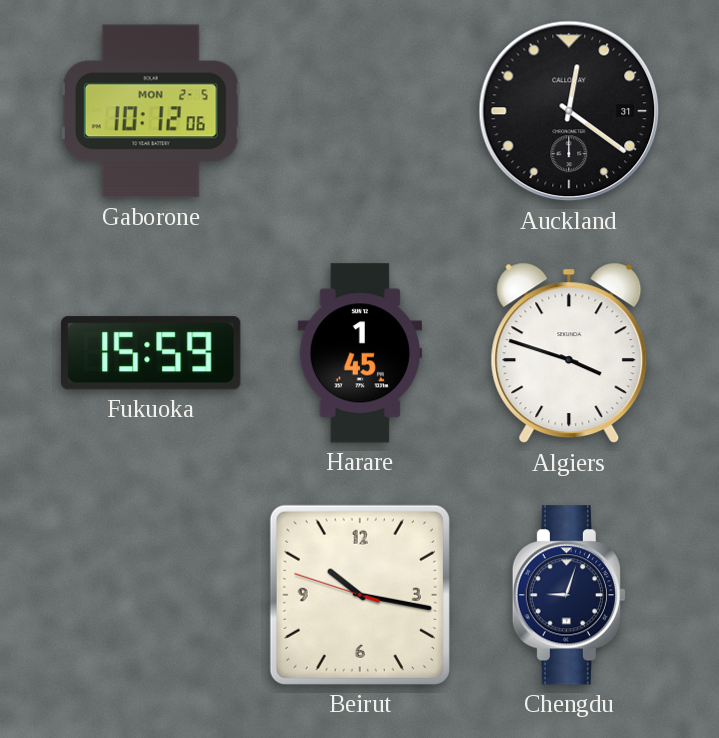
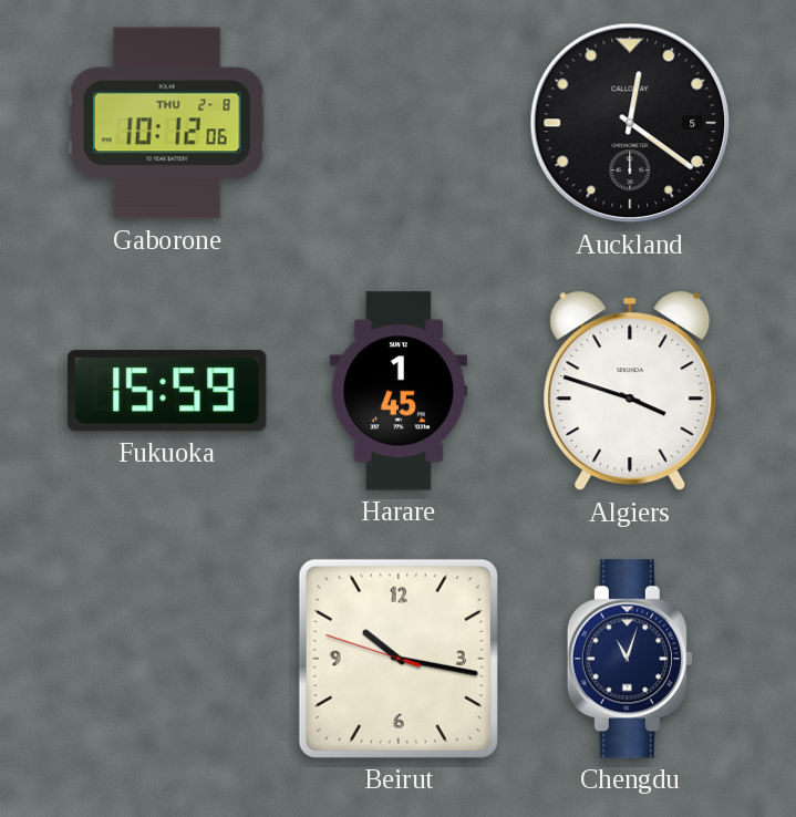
Gaborone date: MON 2-5 -> THU 2-8 (167, 123)
Auckland date: 31 -> 5 (630, 123)
Chengdu: 9:03 -> 11:03 (630, 659)
